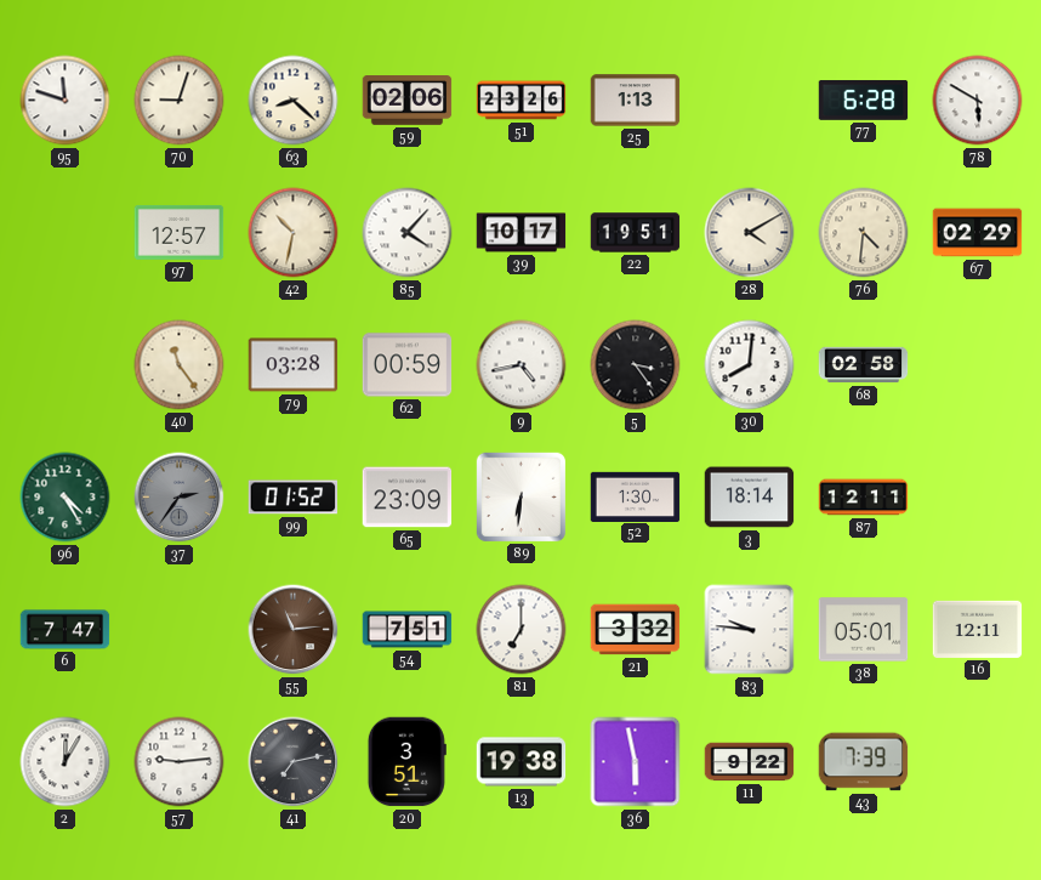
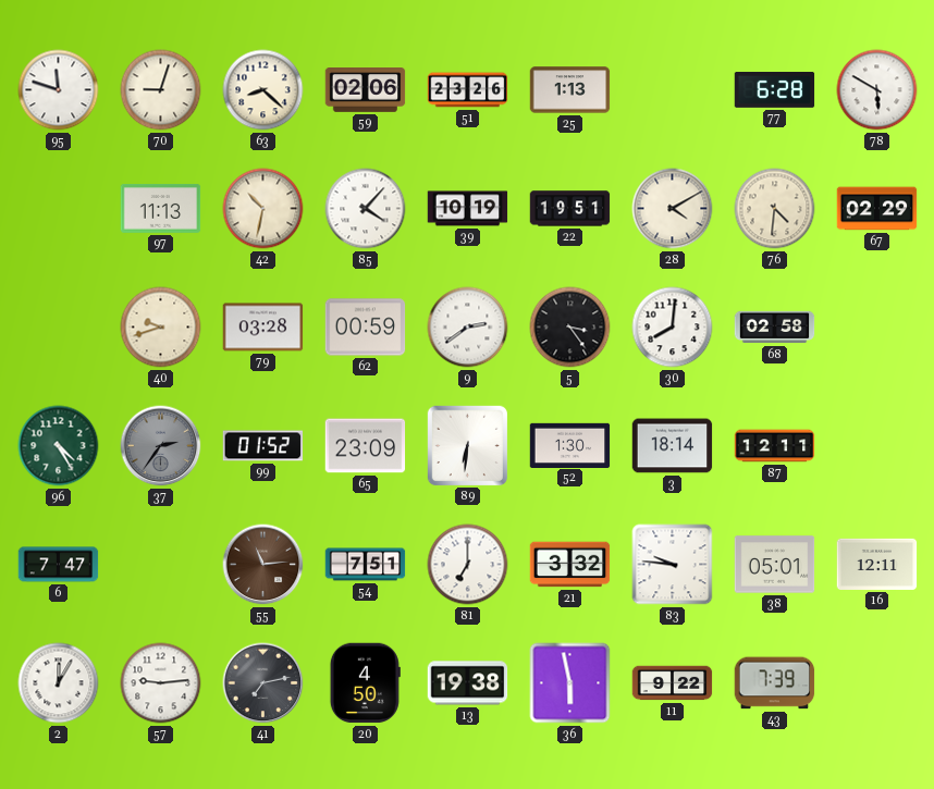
97: 12:57 -> 11:13 (161, 209)
39: 10:17 -> 10:19 (468, 209)
40: 11:24 -> 9:42 (161, 328)
9: 4:43 -> 2:39 (468, 328)
20: 3:51 -> 4:50 (365, 683)
